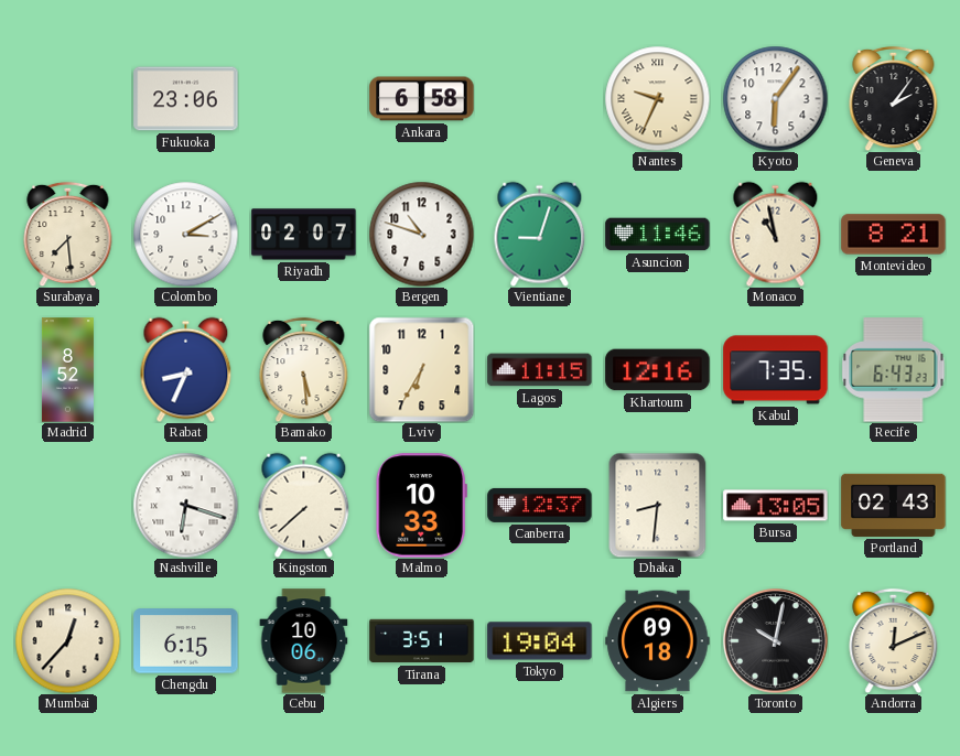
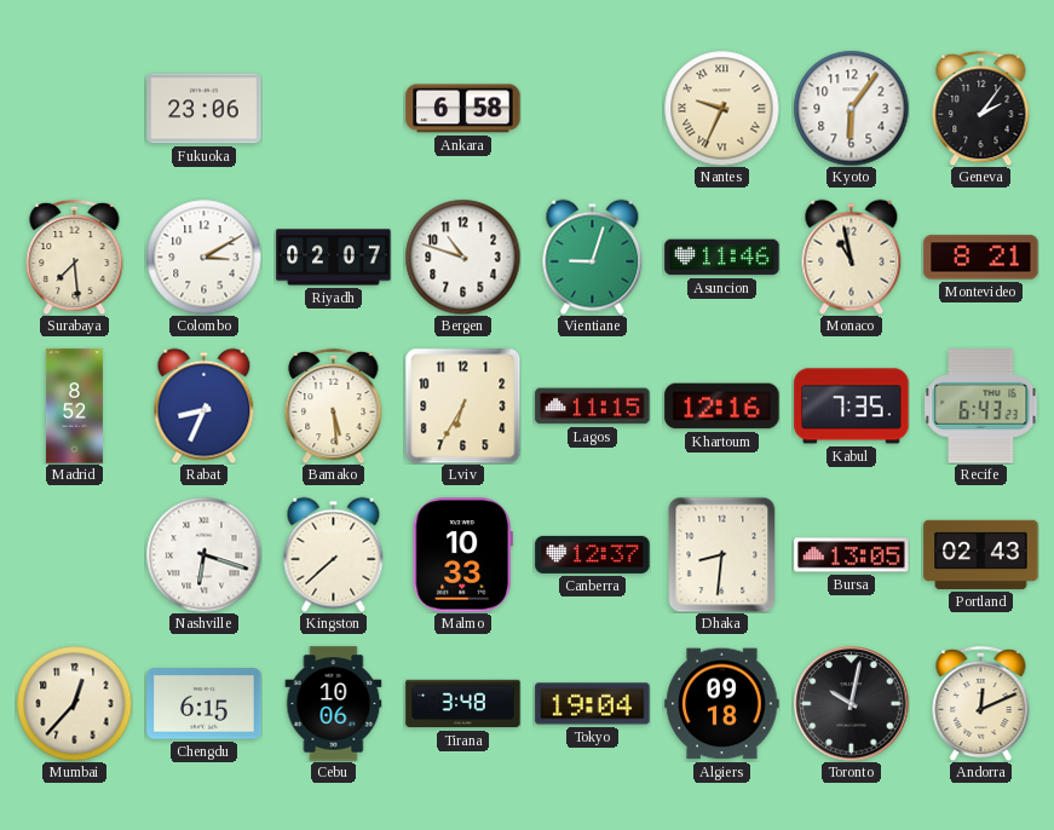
Tirana: 3:51 -> 3:48 (463, 704)
